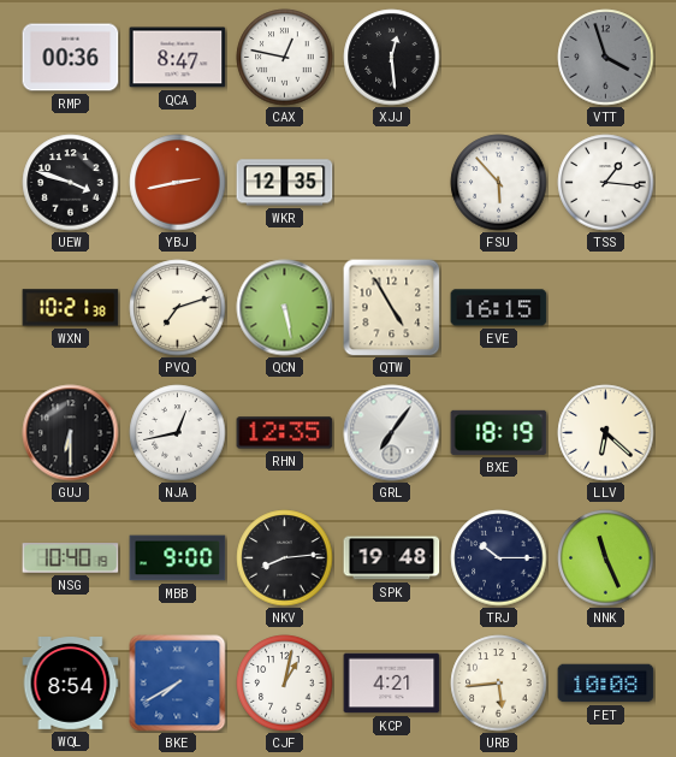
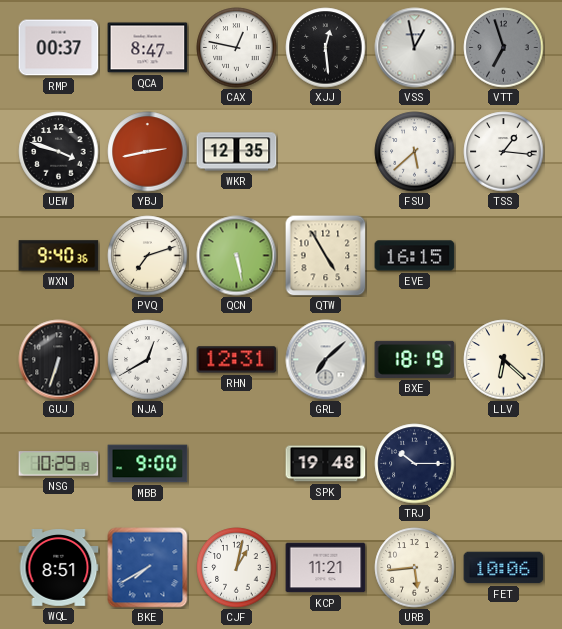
RMP: 00:36 -> 00:37 (59, 48)
VSS: none -> 12:58 (415, 48)
VTT: 3:57 -> 6:57 (504, 48)
FSU: 5:53 -> 5:38 (415, 152)
WXN: 10:21 -> 9:40 (59, 256)
GUJ: 6:30 -> 6:33 (59, 360)
NJA: 12:43 -> 12:40 (148, 360)
RHN: 12:35 -> 12:31 (237, 360)
GRL: 7:06 -> 7:08 (326, 360)
NSG: 10:40 -> 10:29 (59, 464)
NKV: 8:14 -> none (285, 558)
NNK: 11:26 -> none (606, 558)
WQL: 8:54 -> 8:51 (59, 568)
KCP: 4:21 -> 11:21 (326, 568)
FET: 10:08 -> 10:06 (504, 568)
